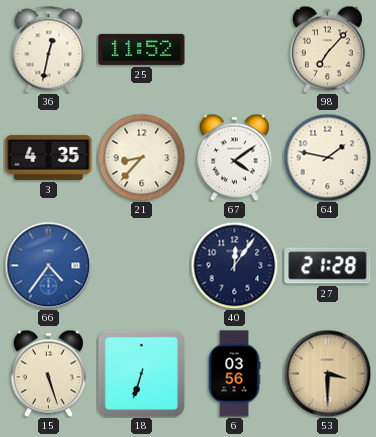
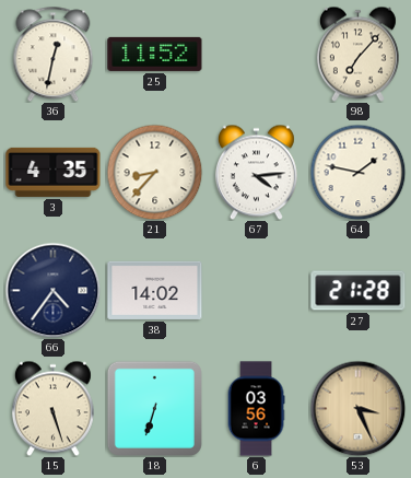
67: 4:09 -> 4:14 (256, 172)
66 dial: blue -> navy (52, 290)
38: none -> 14:02 (155, 290)
40: 12:06 -> none (234, 265)
53: 3:30 -> 3:26 (357, 408)
